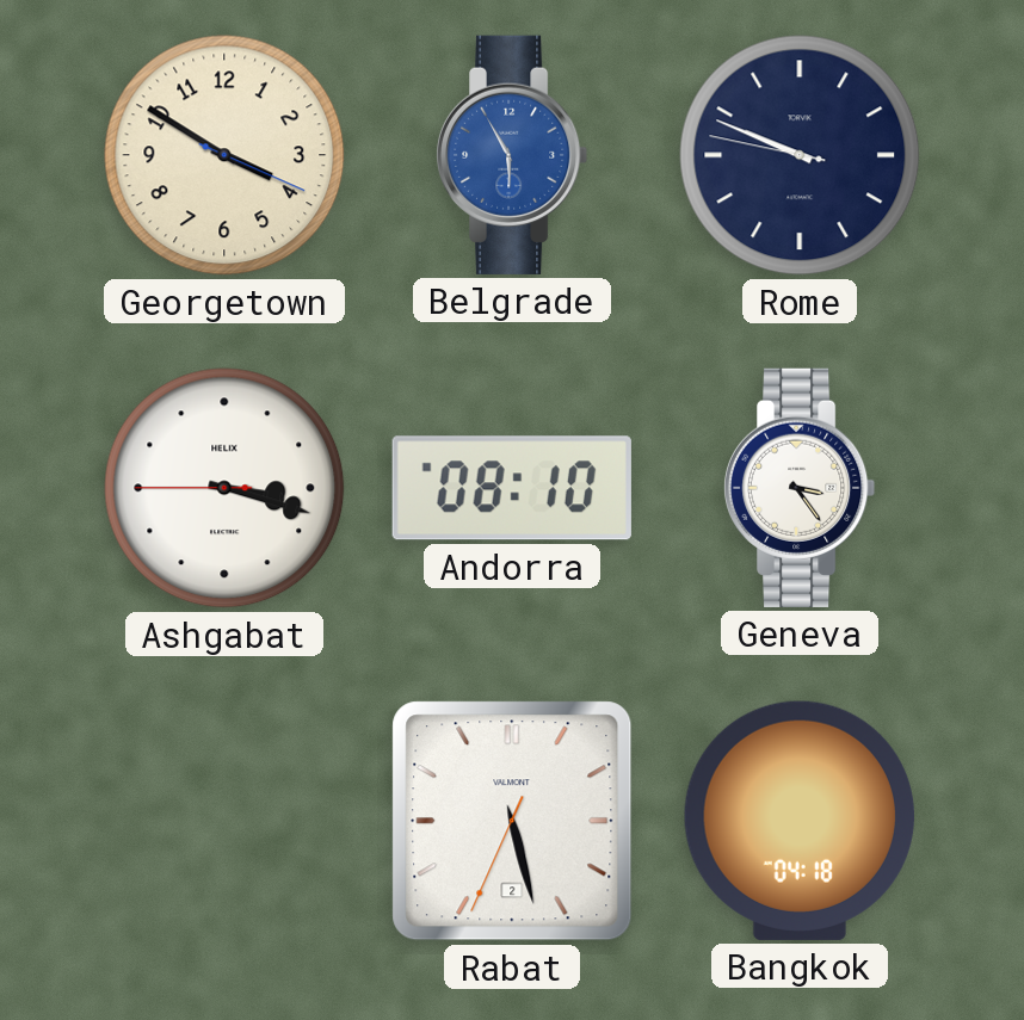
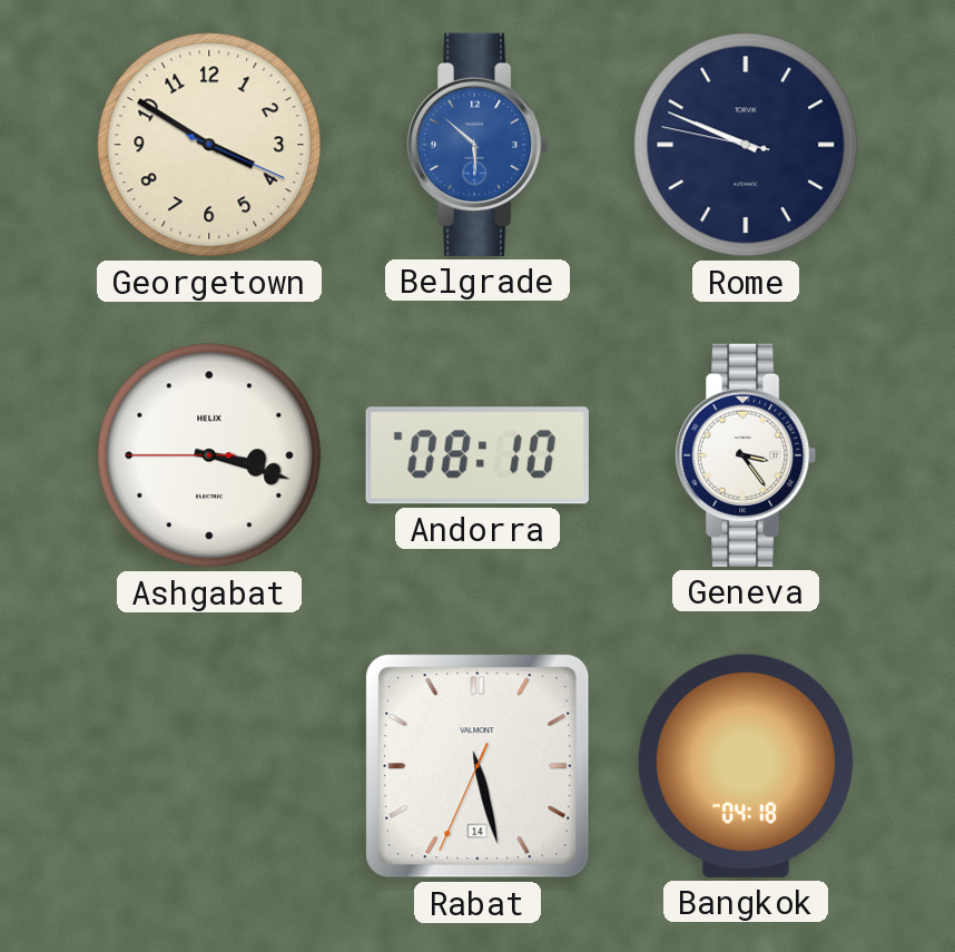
Belgrade: 5:55 -> 5:52 (477, 145)
Rabat date: 2 -> 14 (477, 766)
